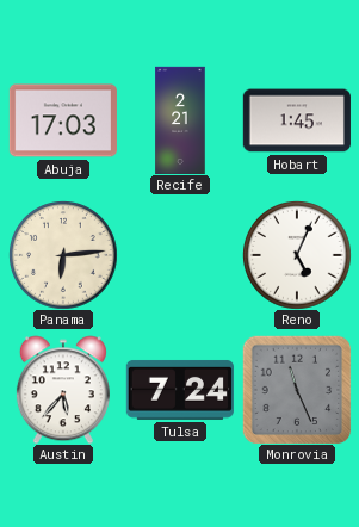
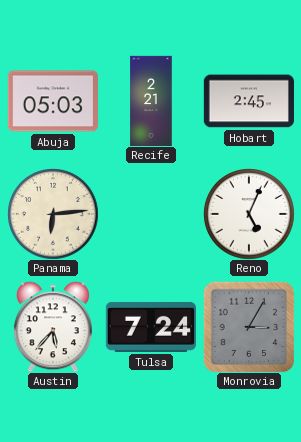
Abuja: 17:03 -> 05:03 (52, 101)
Hobart: 1:45 -> 2:45 (249, 101)
Monrovia: 11:26 -> 3:05 (249, 327)
